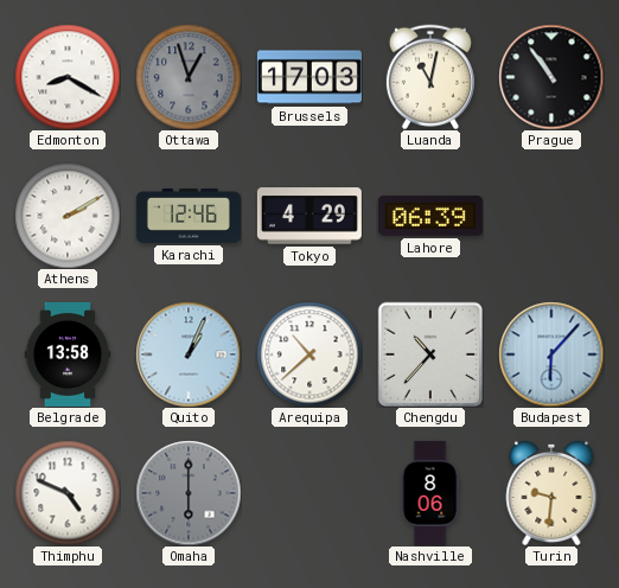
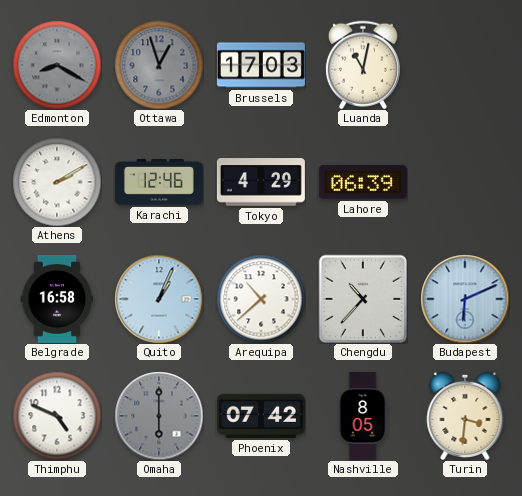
Edmonton dial: white -> grey (57, 65)
Prague: 10:54 -> none (551, 77)
Belgrade: 13:58 -> 16:58 (57, 299)
Budapest: 6:07 -> 6:11 (465, 299)
Phoenix: none -> 07:42 (261, 416)
Nashville: 8:06 -> 8:05 (363, 416)
Turin: 9:31 -> 3:31 (465, 416)
